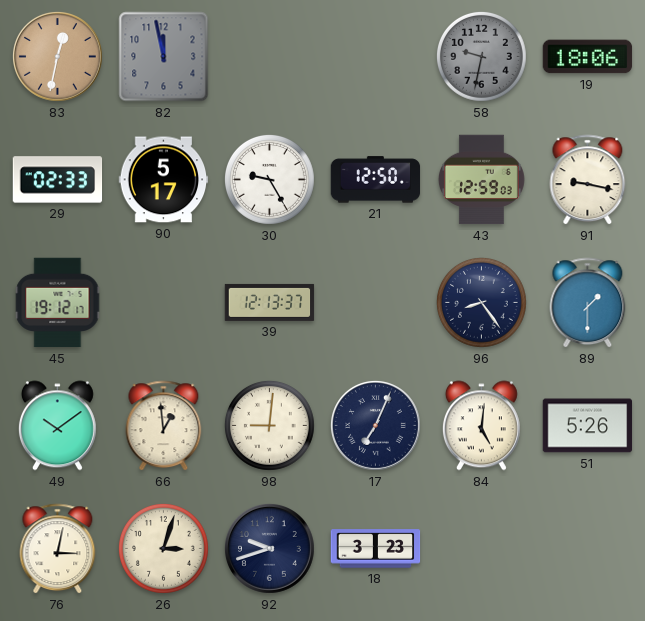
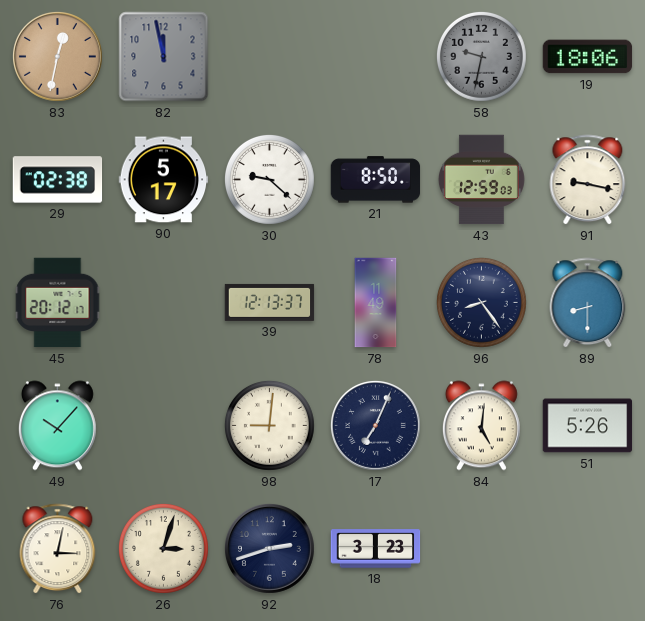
29: 02:33 -> 02:38 (58, 180)
30: 9:25 -> 9:22 (270, 180)
21: 12:50 -> 8:50 (376, 180)
45: 19:12 -> 20:12 (58, 303)
78: none -> 11:49 (376, 303)
89: 1:30 -> 8:30 (588, 303)
49: 10:09 -> 10:07 (57, 426)
66: 12:59 -> none (164, 426)
92: 9:42 -> 2:42 (269, 548)
